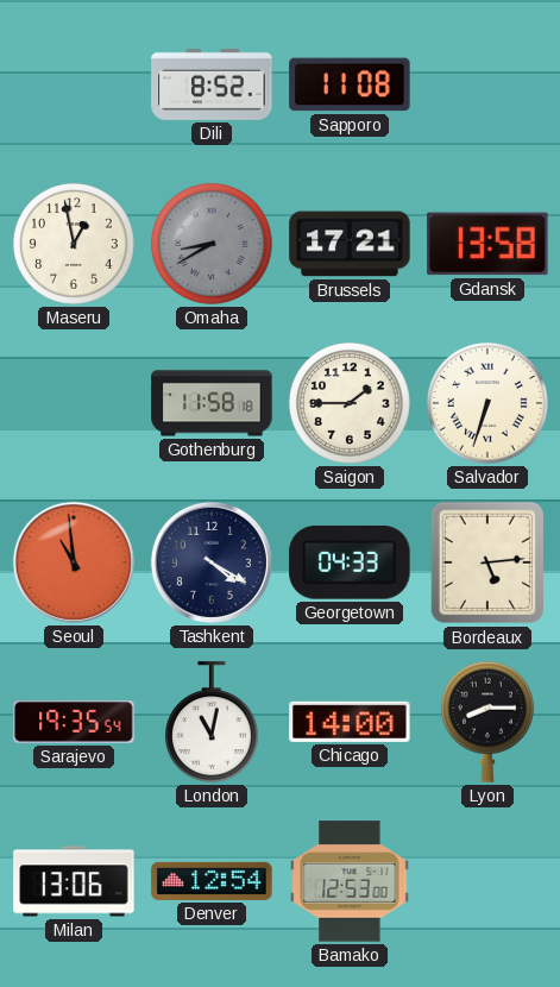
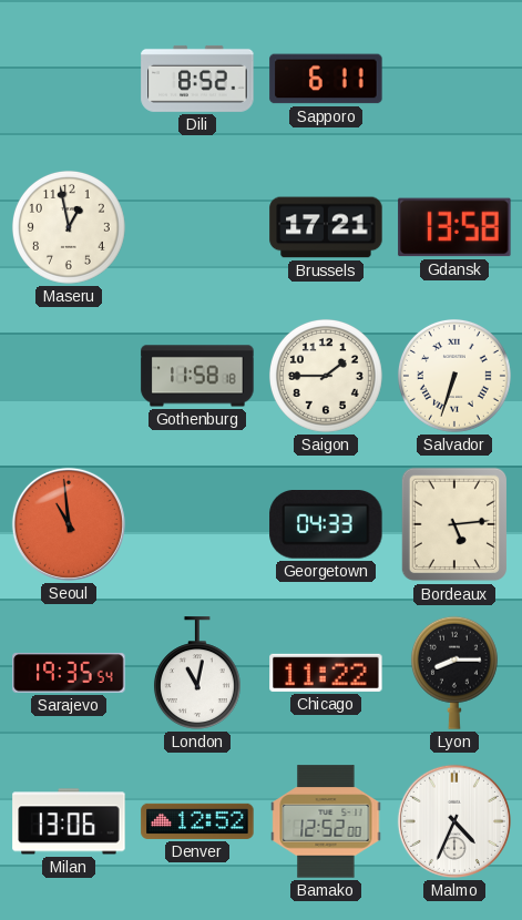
Sapporo: 11:08 -> 6:11 (326, 79)
Omaha: 8:40 -> none (212, 244)
Tashkent: 4:20 -> none (212, 562)
Chicago: 14:00 -> 11:22 (326, 673)
Denver: 12:54 -> 12:52 (197, 821)
Bamako: 12:53 -> 12:52 (326, 821)
Malmo: none -> 4:34 (454, 821)
